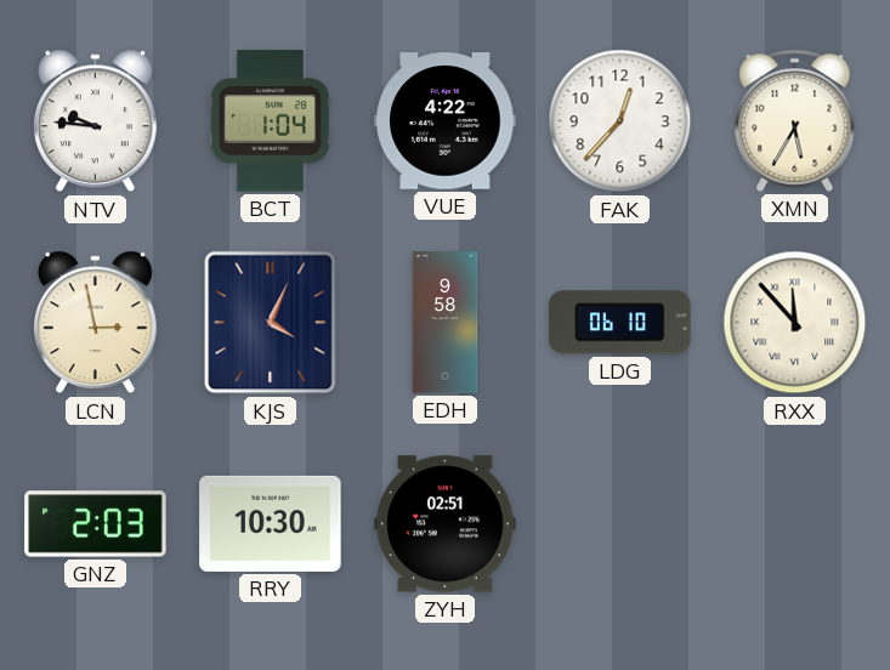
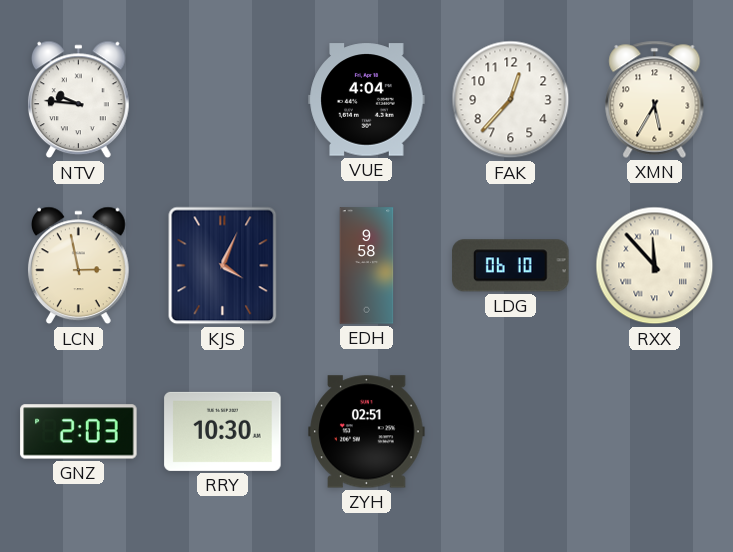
BCT: 1:04 -> none (270, 121)
VUE: 4:22 -> 4:04 (367, 100)
